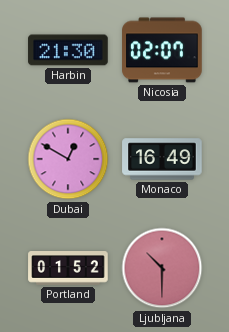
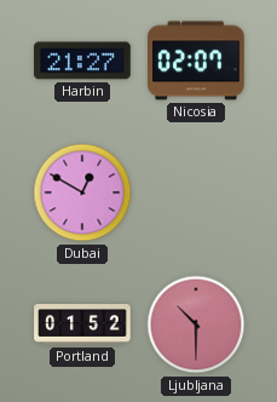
Harbin: 21:30 -> 21:27 (82, 61)
Monaco: 16:49 -> none (162, 159)
